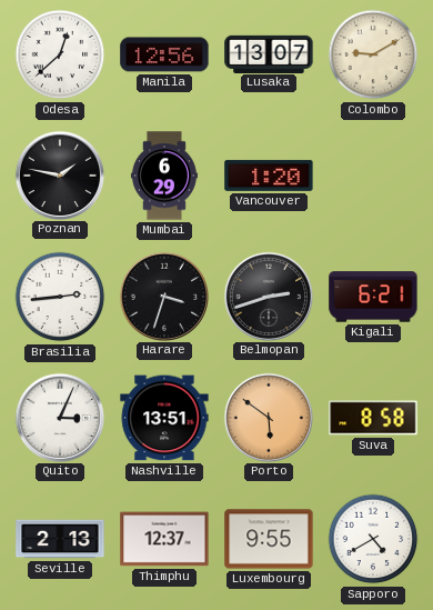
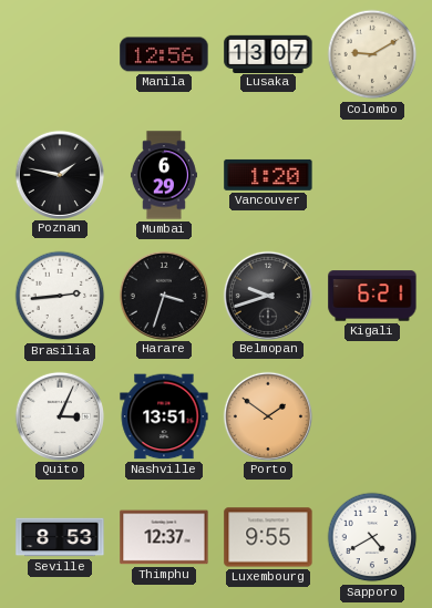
Odesa: 12:38 -> none (60, 54)
Belmopan: 2:42 -> 9:42 (267, 295)
Porto: 5:51 -> 1:51 (267, 415)
Suva: 8:58 -> none (373, 418)
Seville: 2:13 -> 8:53 (60, 537)
